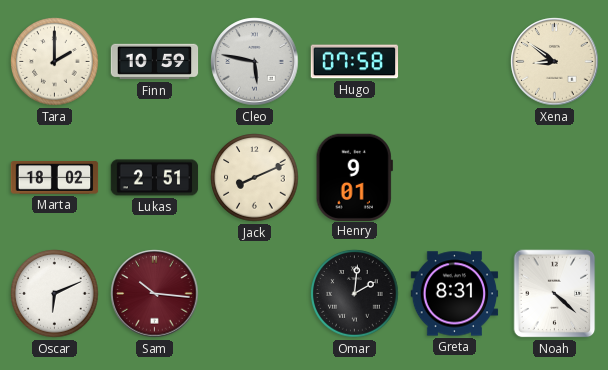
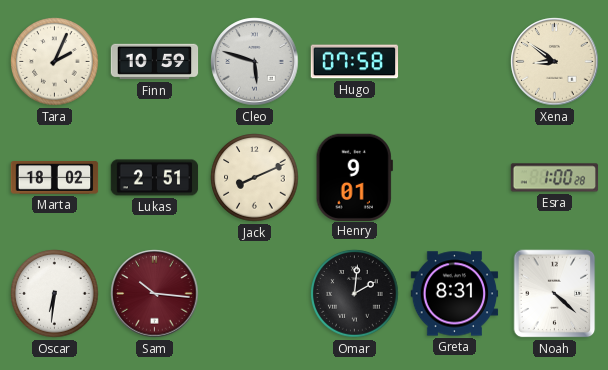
Tara: 2:00 -> 2:04 (55, 62)
Cleo: 5:47 -> 5:48 (255, 62)
Esra: none -> 1:00 (555, 178)
Oscar: 6:11 -> 6:31 (55, 294)
